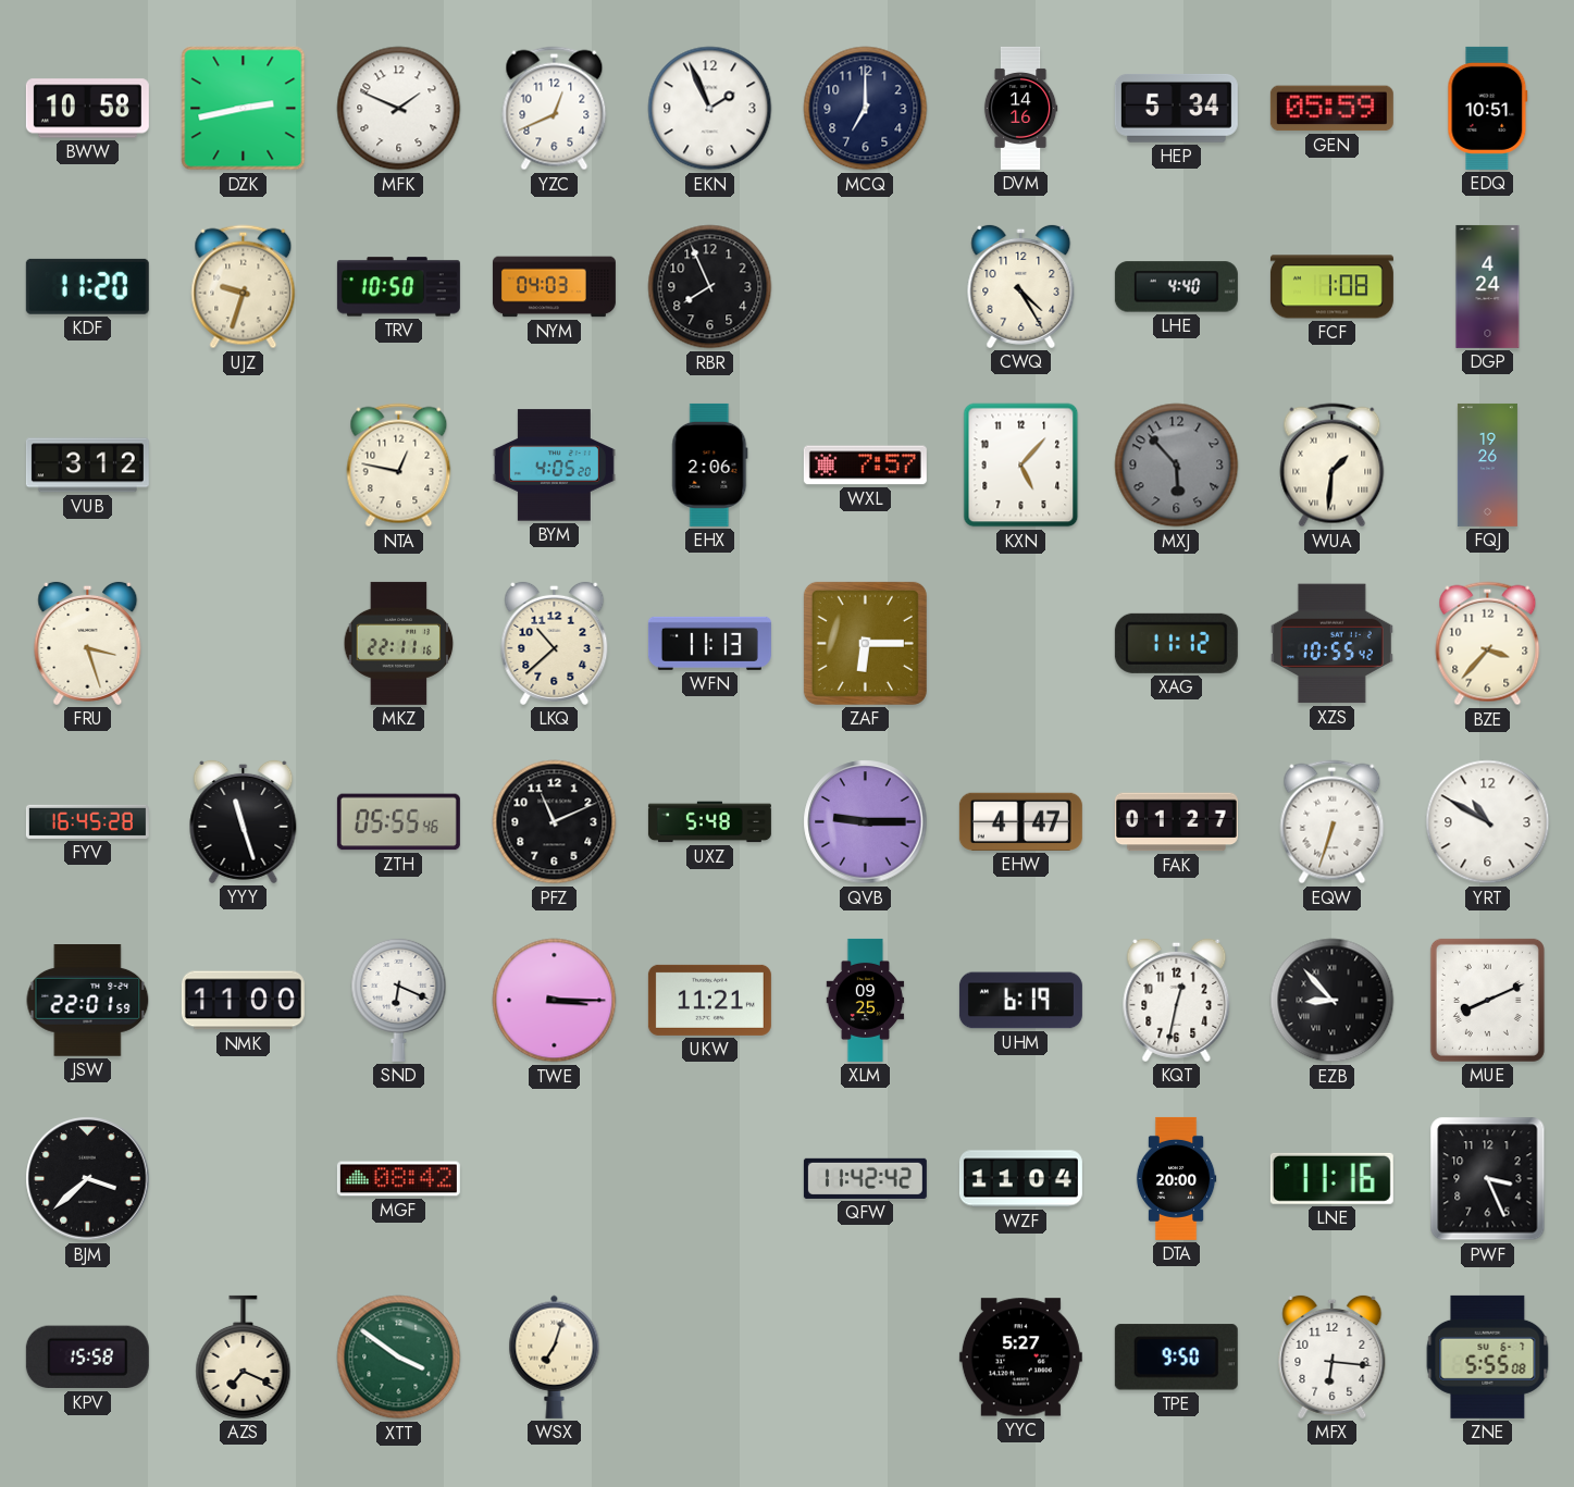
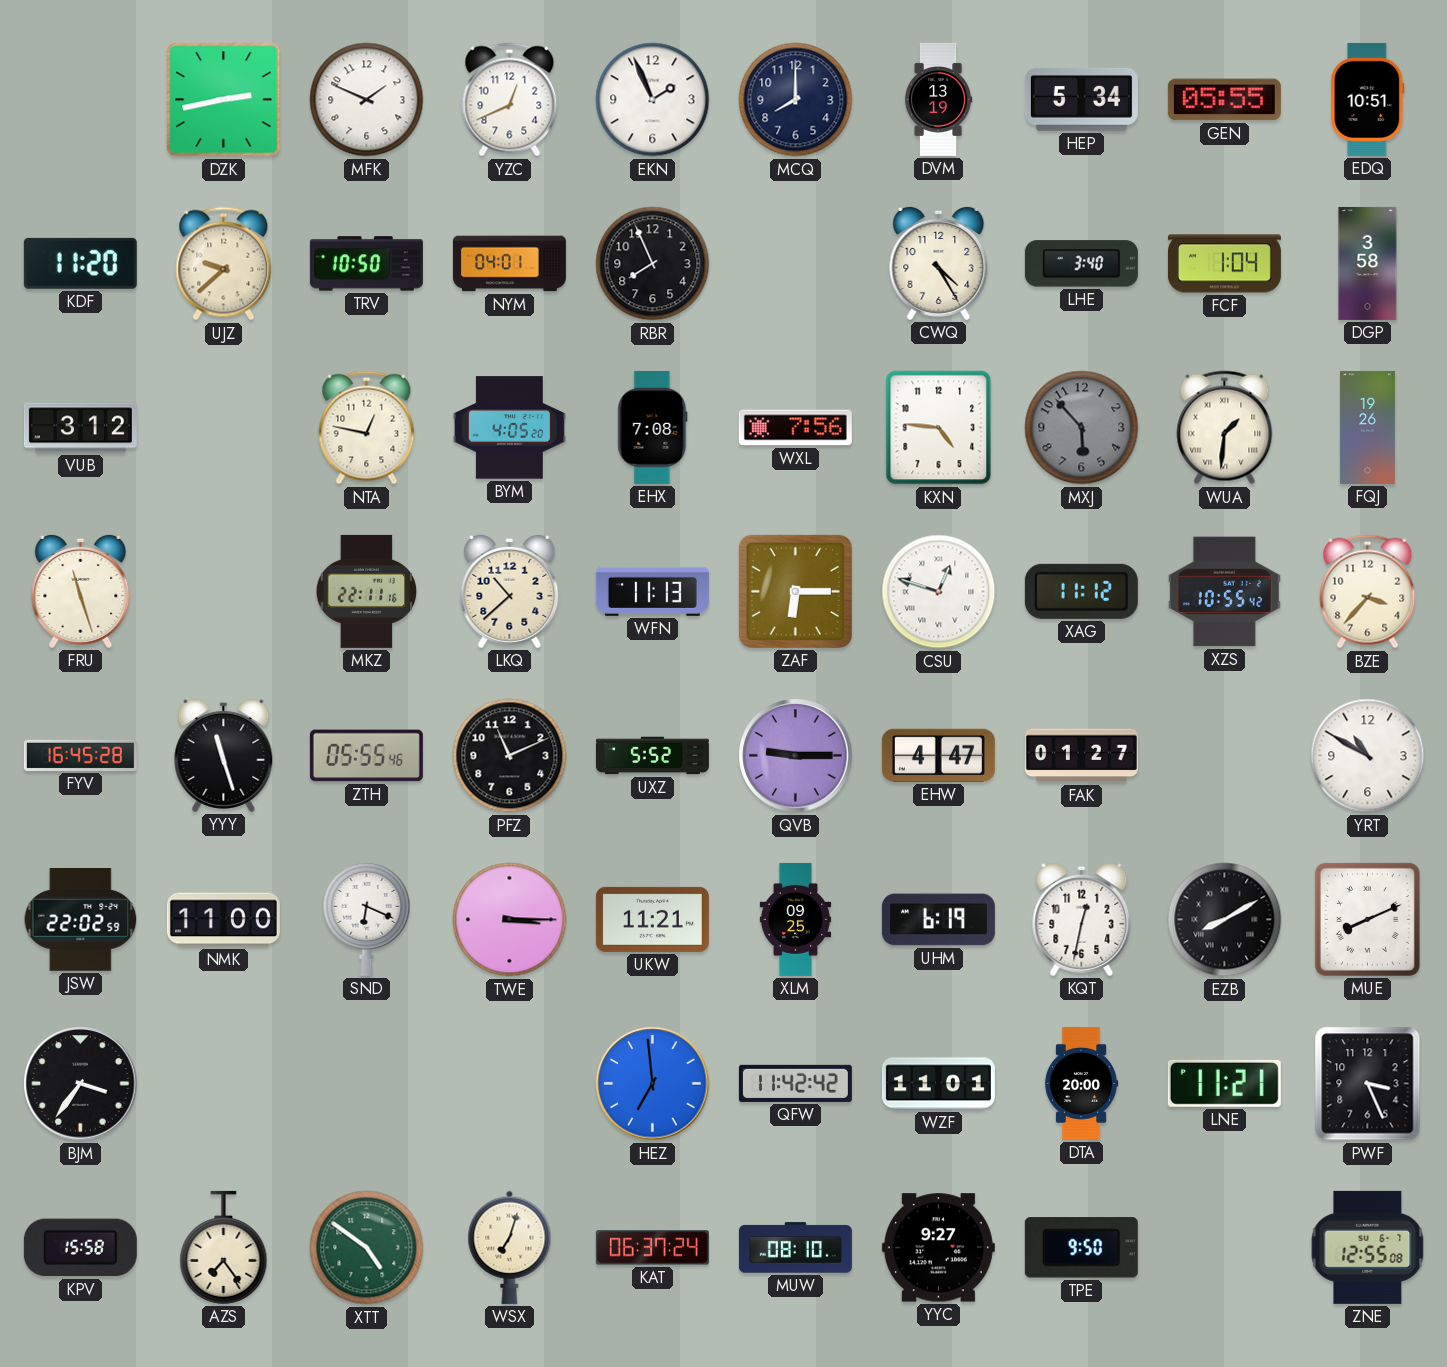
BWW: 10:58 -> none (87, 109)
MCQ: 7:00 -> 8:00 (796, 100)
DVM: 14:16 -> 13:19 (938, 99)
GEN: 05:59 -> 05:55 (1224, 100)
UJZ: 9:33 -> 9:38 (224, 264)
NYM: 04:03 -> 04:01 (509, 264)
LHE: 4:40 -> 3:40 (1081, 264)
FCF: 1:08 -> 1:04 (1224, 264)
DGP: 4:24 -> 3:58 (1368, 263)
EHX: 2:06 -> 7:08 (653, 427)
WXL: 7:57 -> 7:56 (795, 428)
KXN: 5:07 -> 4:46 (939, 428)
FRU: 3:27 -> 11:27 (81, 591)
CSU: none -> 12:48 (939, 592)
UXZ: 5:48 -> 5:52 (652, 756)
EQW: 6:33 -> none (1333, 822)
JSW: 22:01 -> 22:02 (81, 920)
EZB: 8:53 -> 8:10 (1225, 920)
BJM: 3:38 -> 3:36 (81, 1084)
MGF: 08:42 -> none (398, 1179)
HEZ: none -> 6:59 (653, 1084)
WZF: 11:04 -> 11:01 (938, 1084)
LNE: 11:16 -> 11:21 (1224, 1083)
AZS: 7:19 -> 7:24 (224, 1247)
XTT: 3:51 -> 4:51 (367, 1248)
KAT: none -> 06:37 (652, 1248)
MUW: none -> 08:10 (795, 1248)
YYC: 5:27 -> 9:27 (938, 1248)
MFX: 6:16 -> none (1333, 1356)
ZNE: 5:55 -> 12:55 (1368, 1247)
